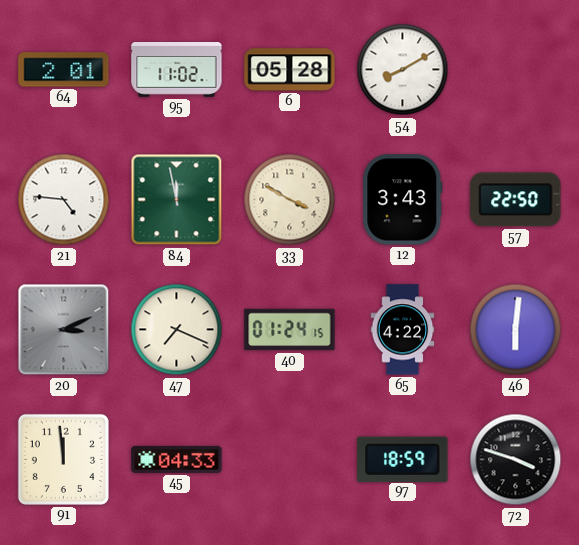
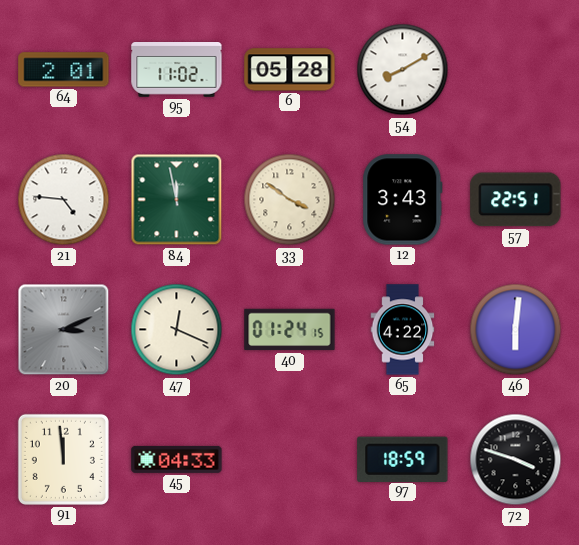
33: 3:50 -> 3:51 (290, 200)
57: 22:50 -> 22:51 (516, 200)
47: 7:19 -> 12:19 (177, 330)
